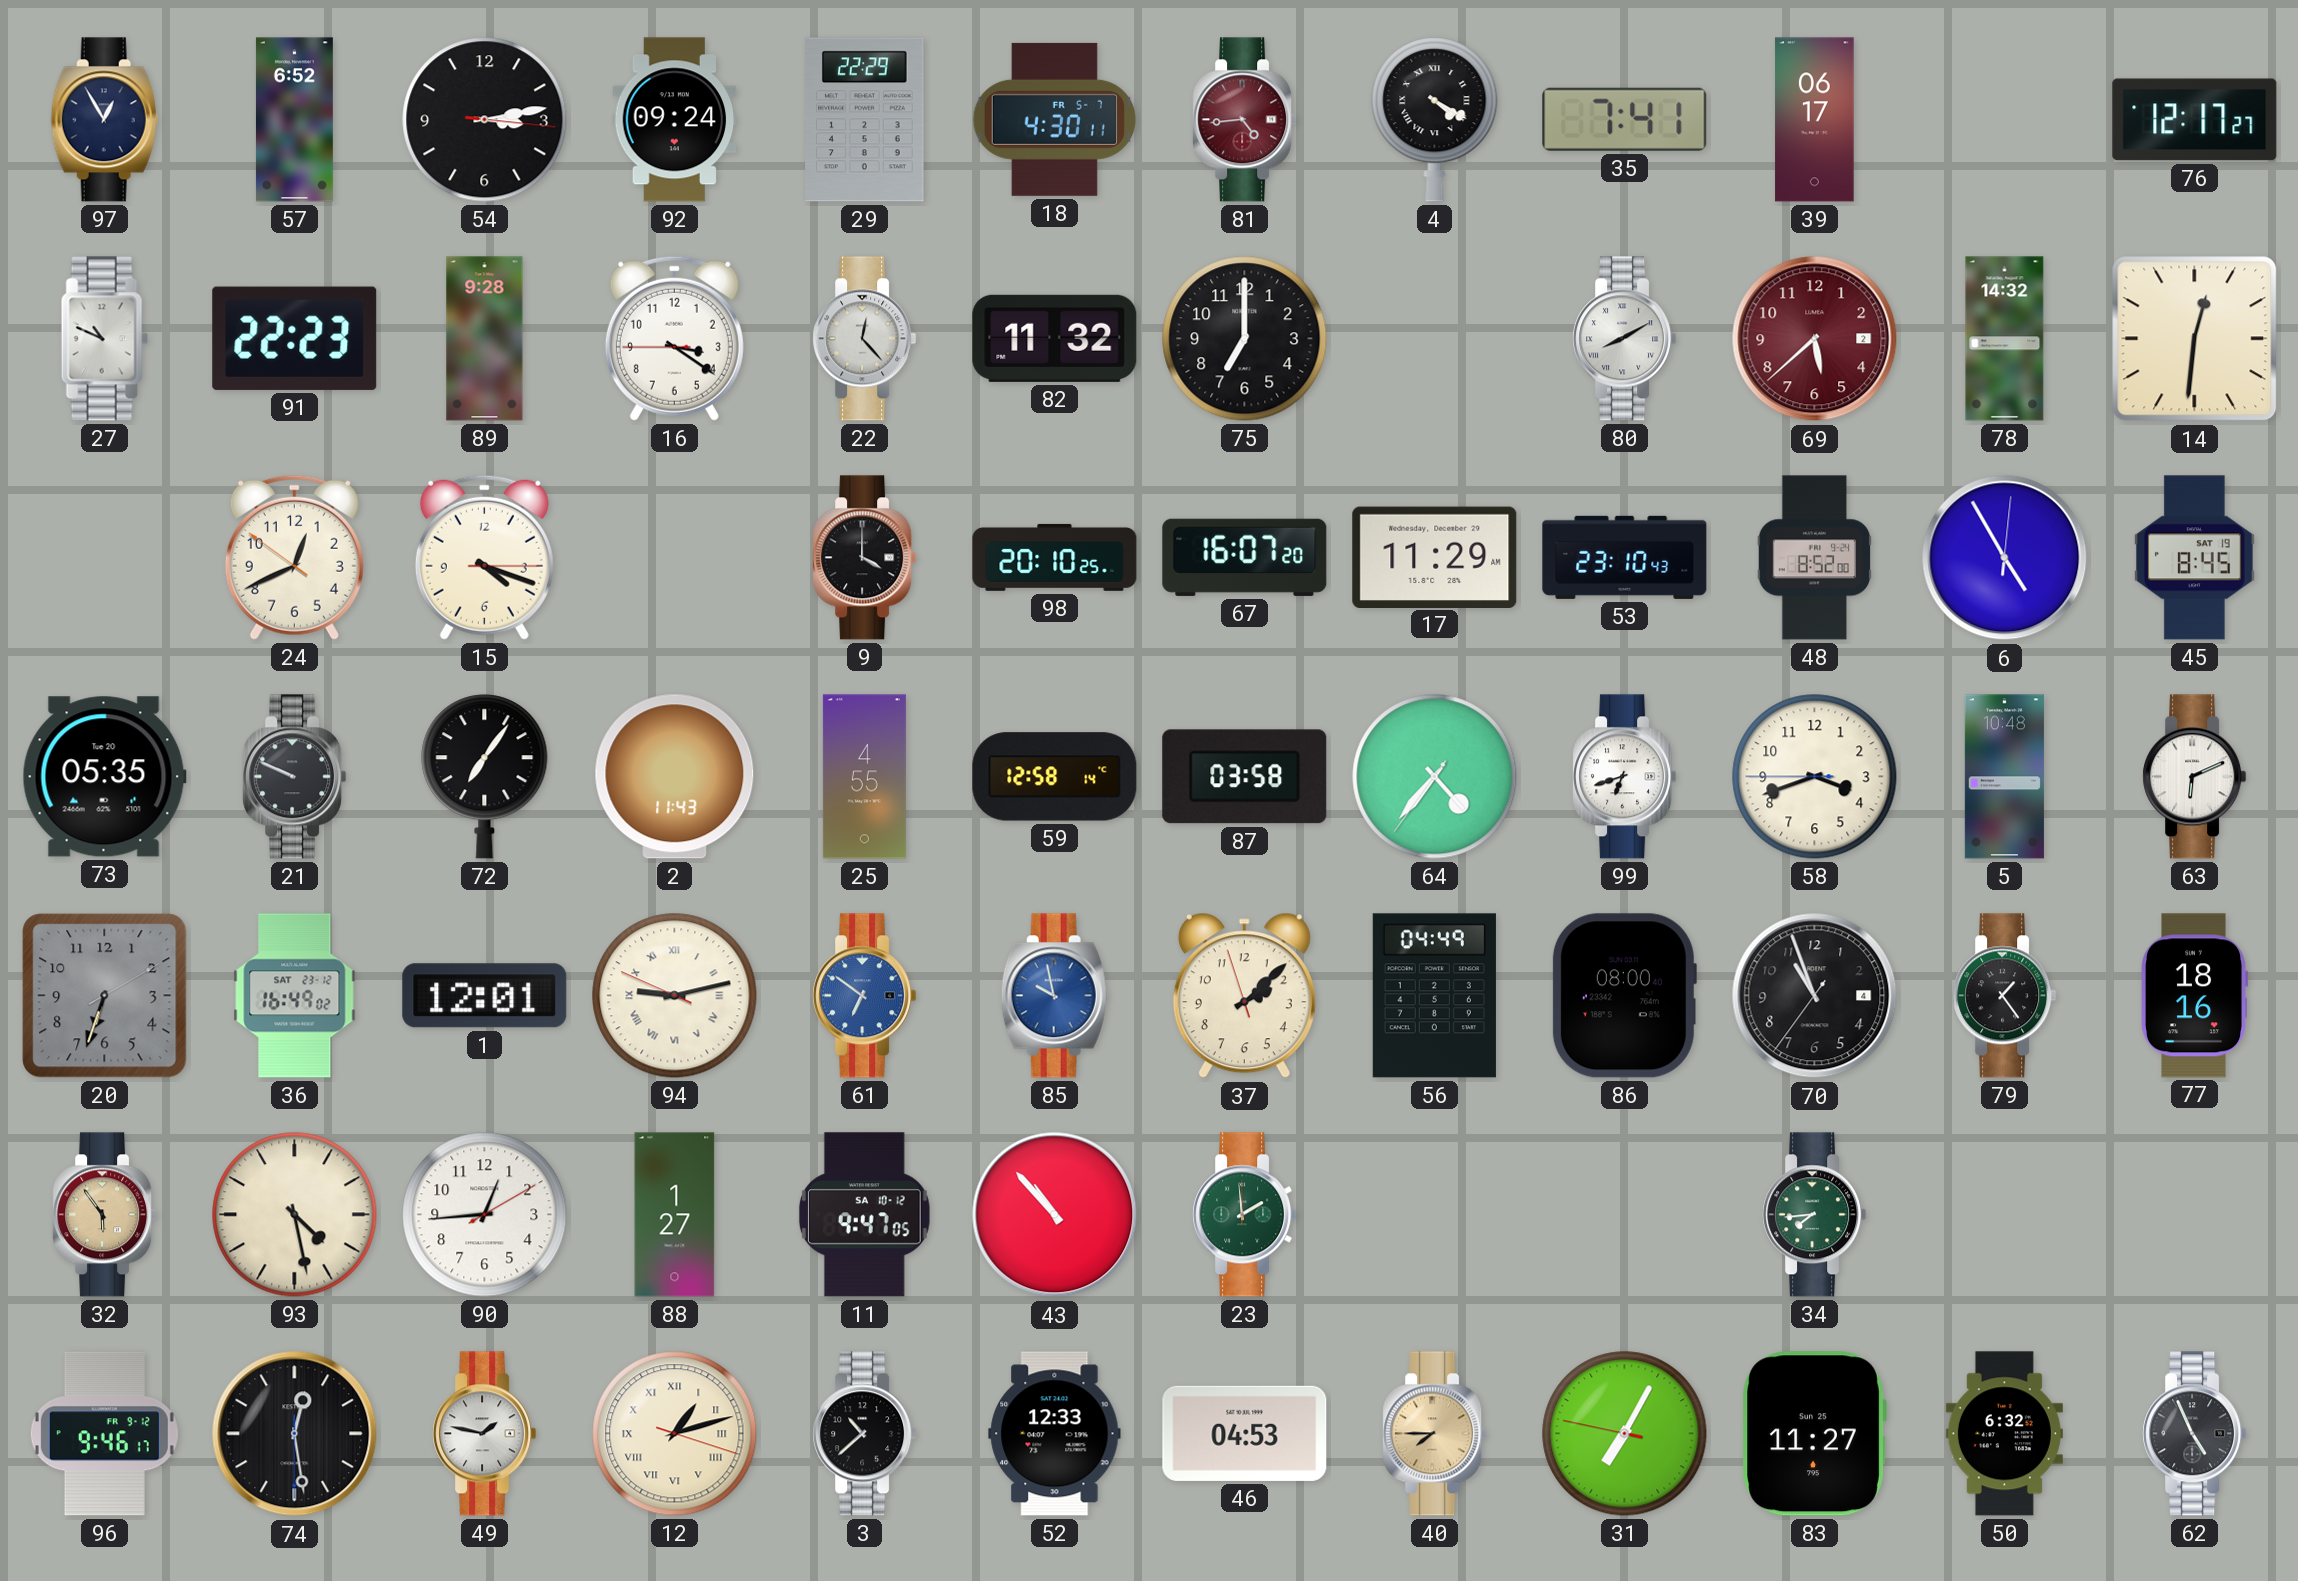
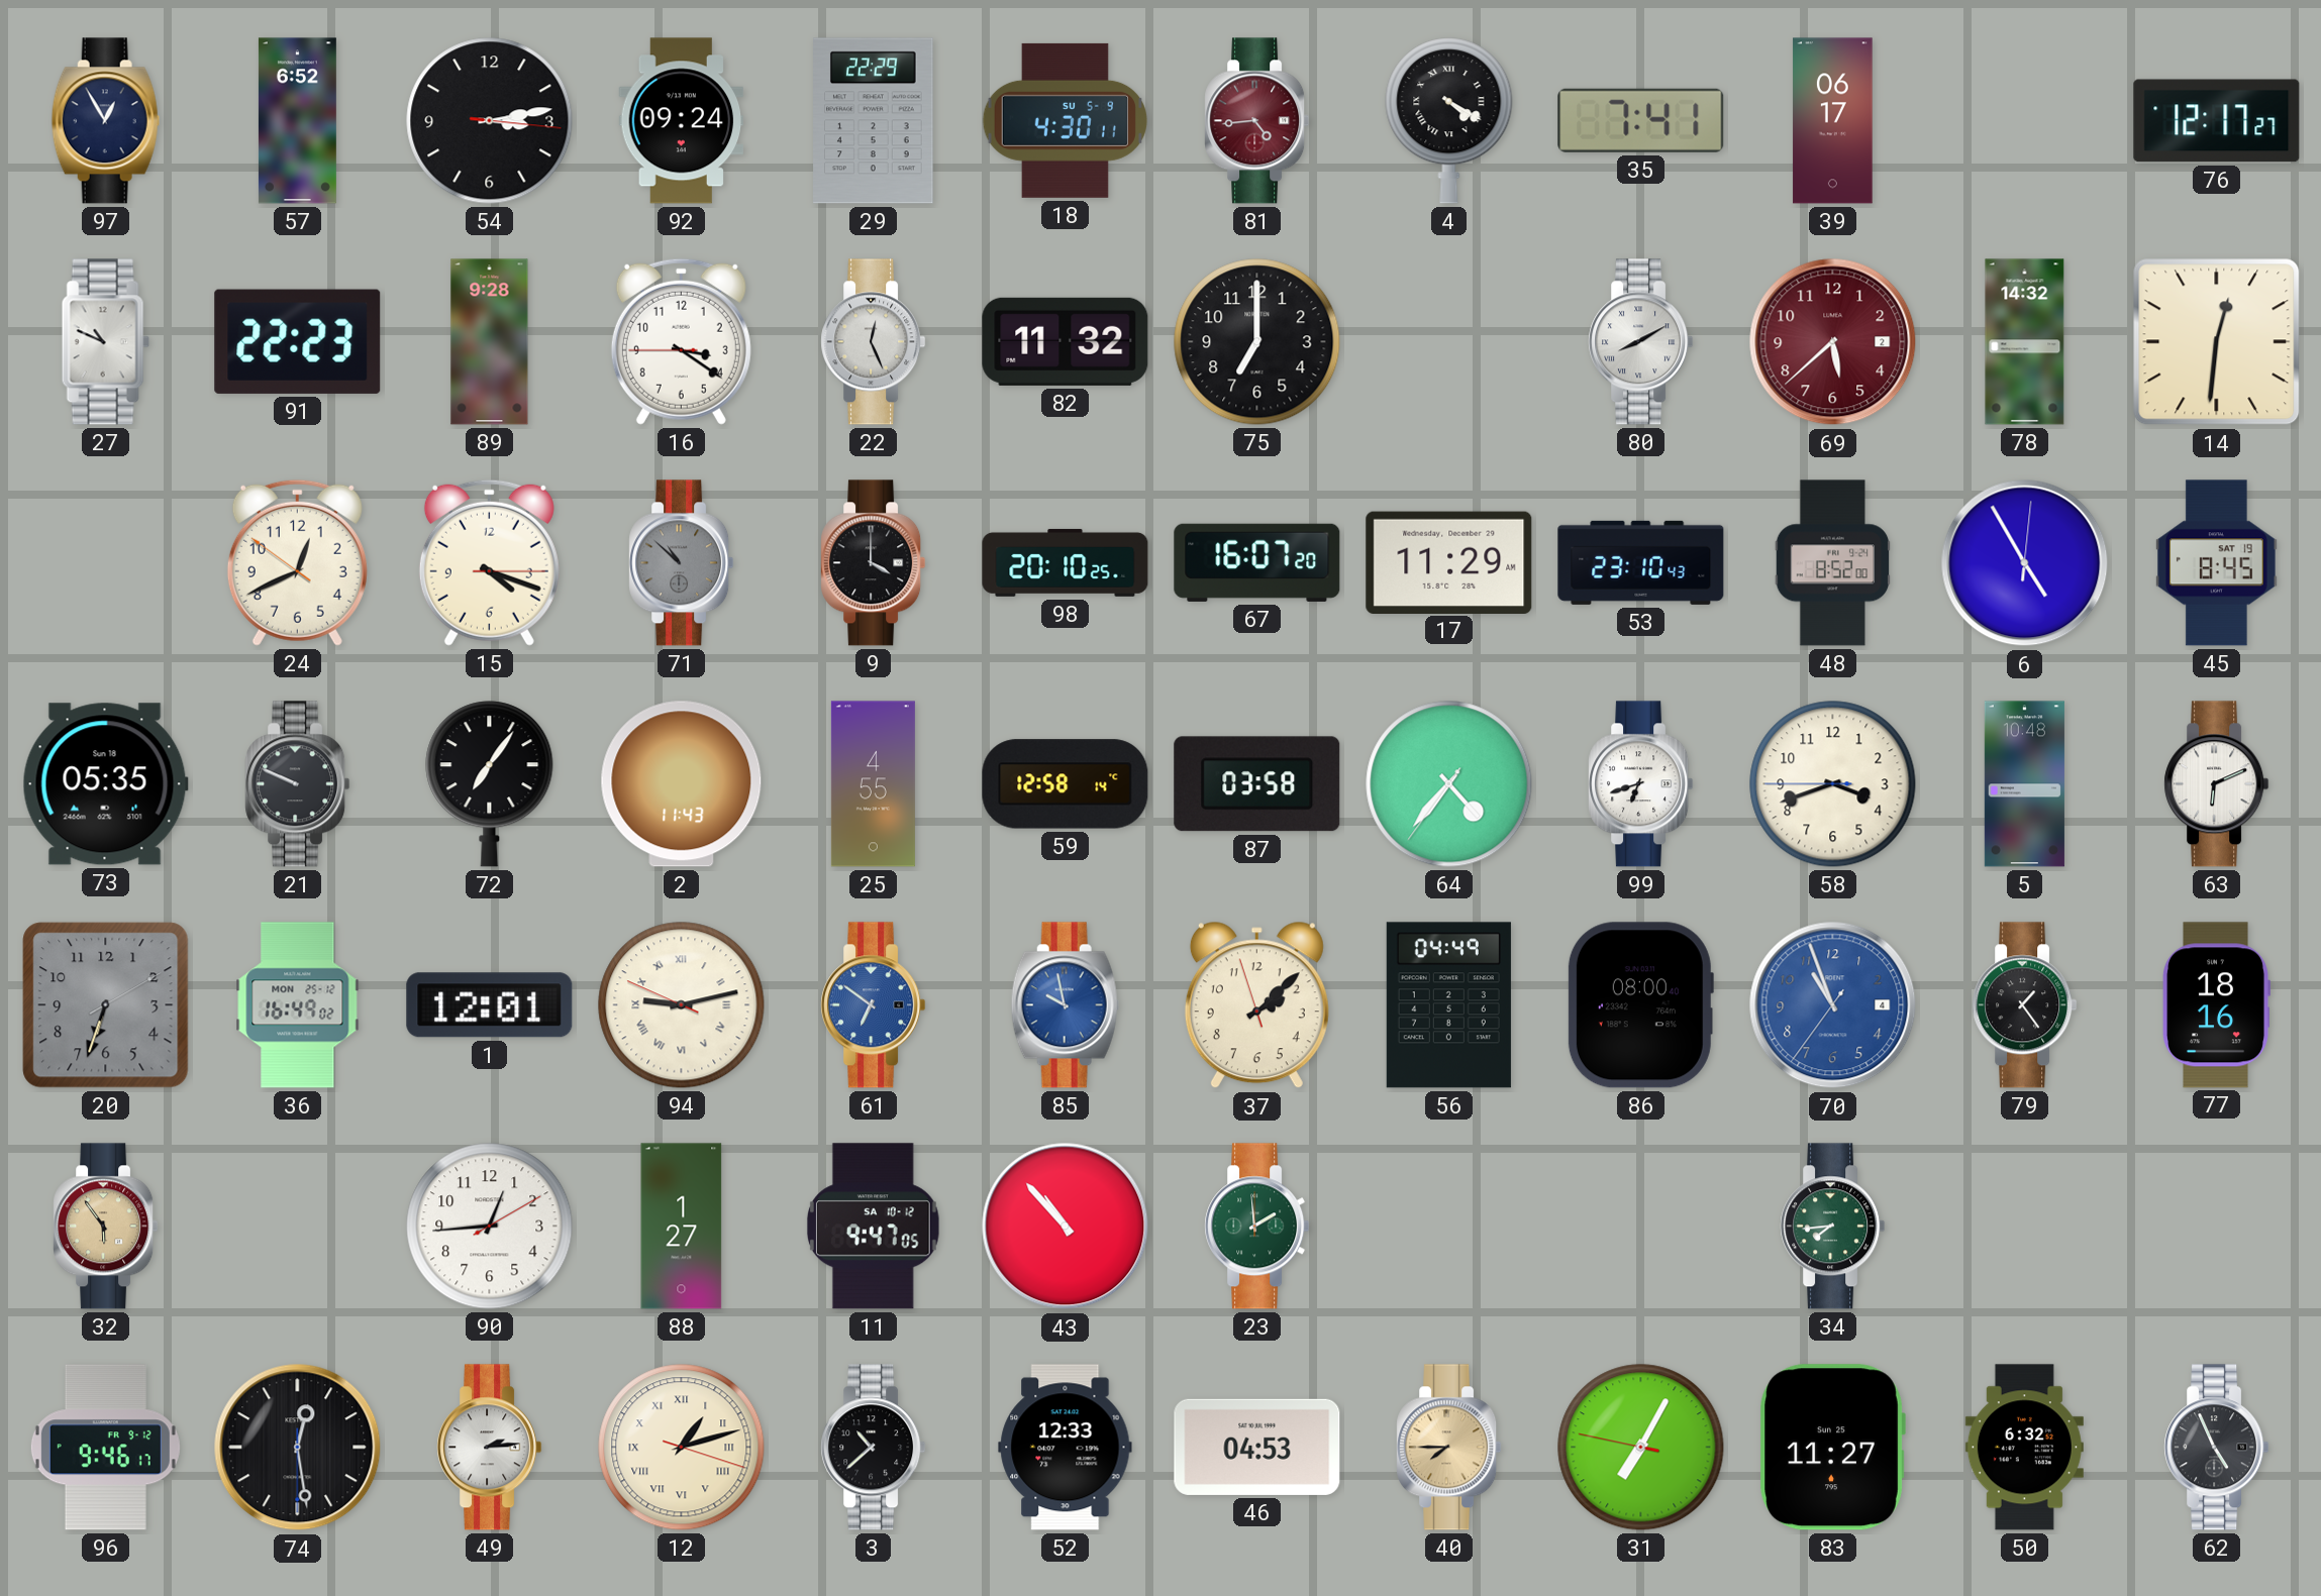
18 date: FR 5-7 -> SU 5-9 (1065, 120)
22: 12:23 -> 12:26 (874, 342)
71: none -> 10:52 (682, 563)
73 date: Tue 20 -> Sun 18 (105, 784)
36 date: SAT 23-12 -> MON 25-12 (298, 1005)
70 dial: black -> blue (1833, 1005)
93: 4:28 -> none (295, 1215)
49: 1:47 -> 2:14 (490, 1448)
